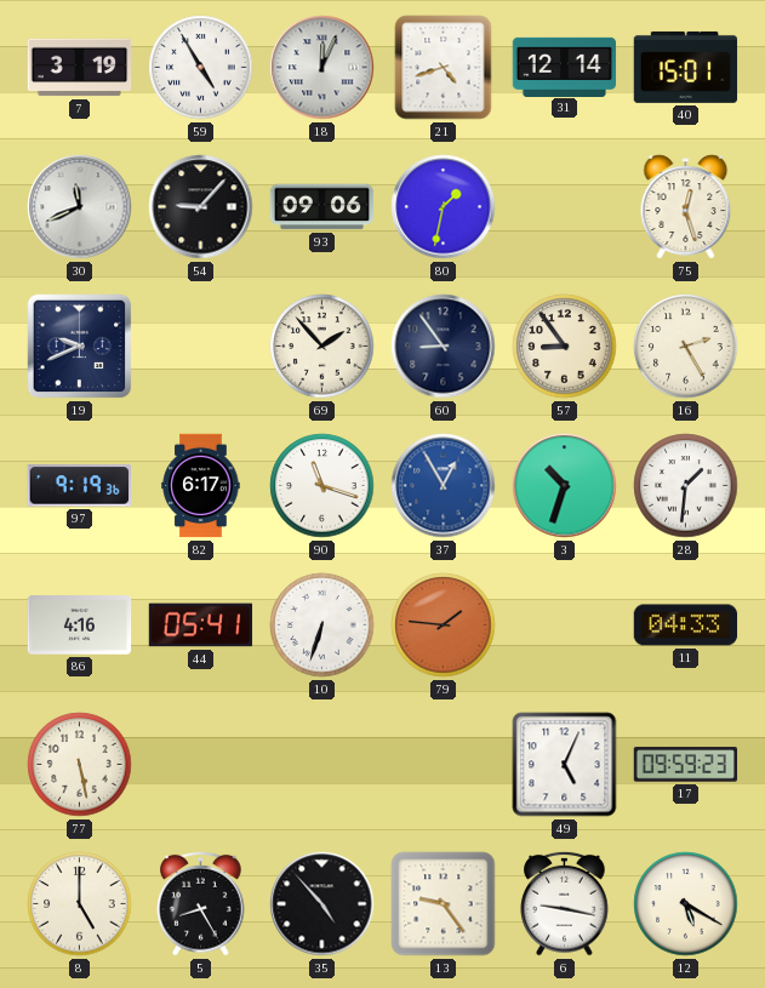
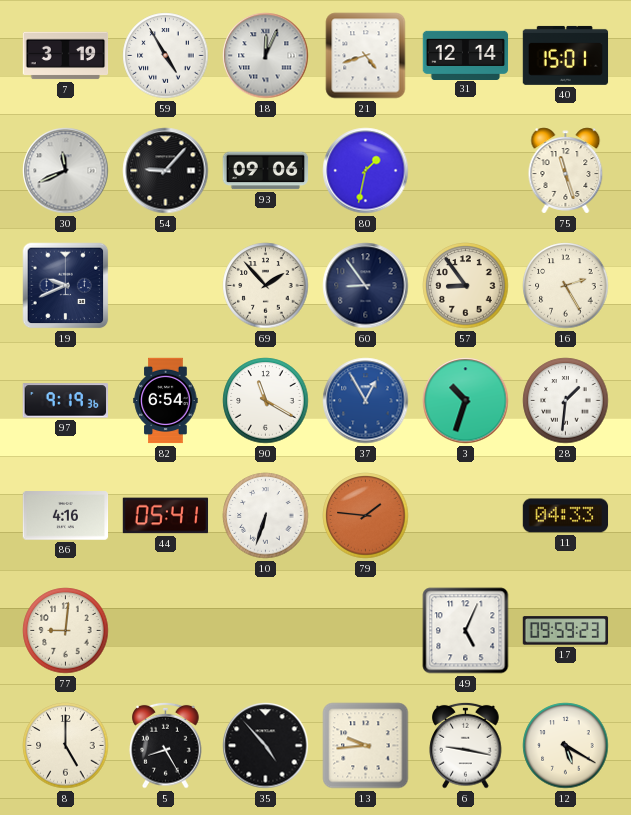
75: 12:27 -> 11:27 (566, 171)
82: 6:17 -> 6:54 (166, 401)
90: 11:18 -> 11:20 (266, 401)
77: 5:28 -> 9:01 (66, 631)
13: 9:24 -> 9:44 (366, 746)
